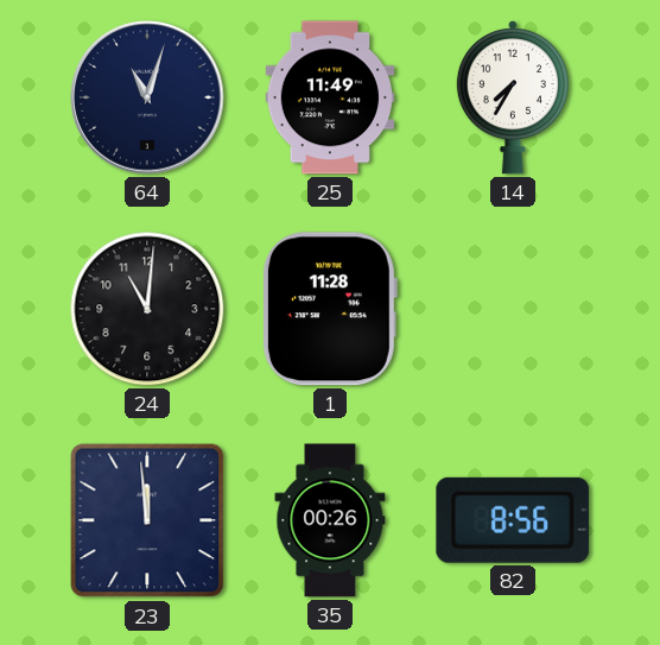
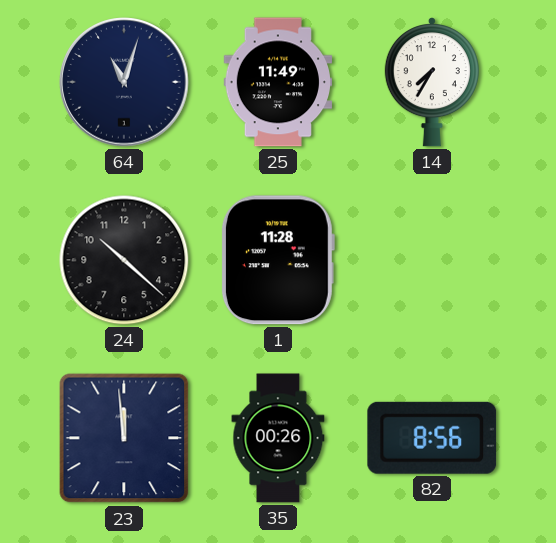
24: 11:01 -> 10:22 (124, 260)
